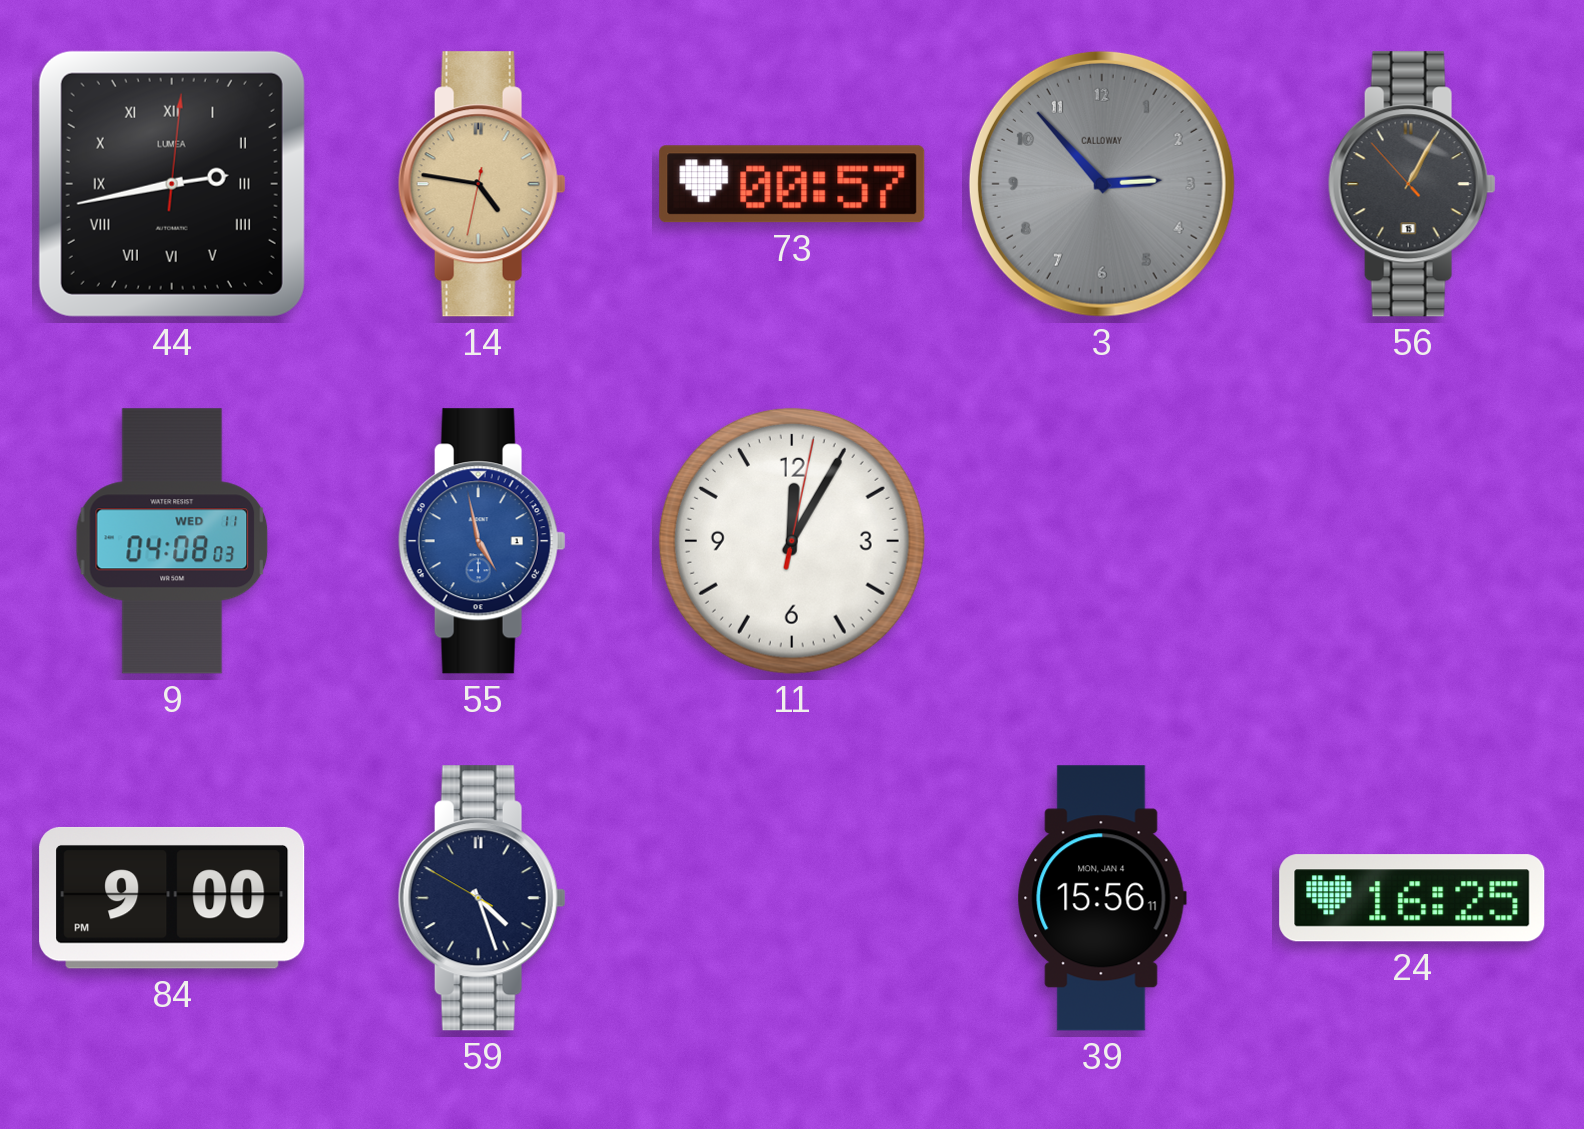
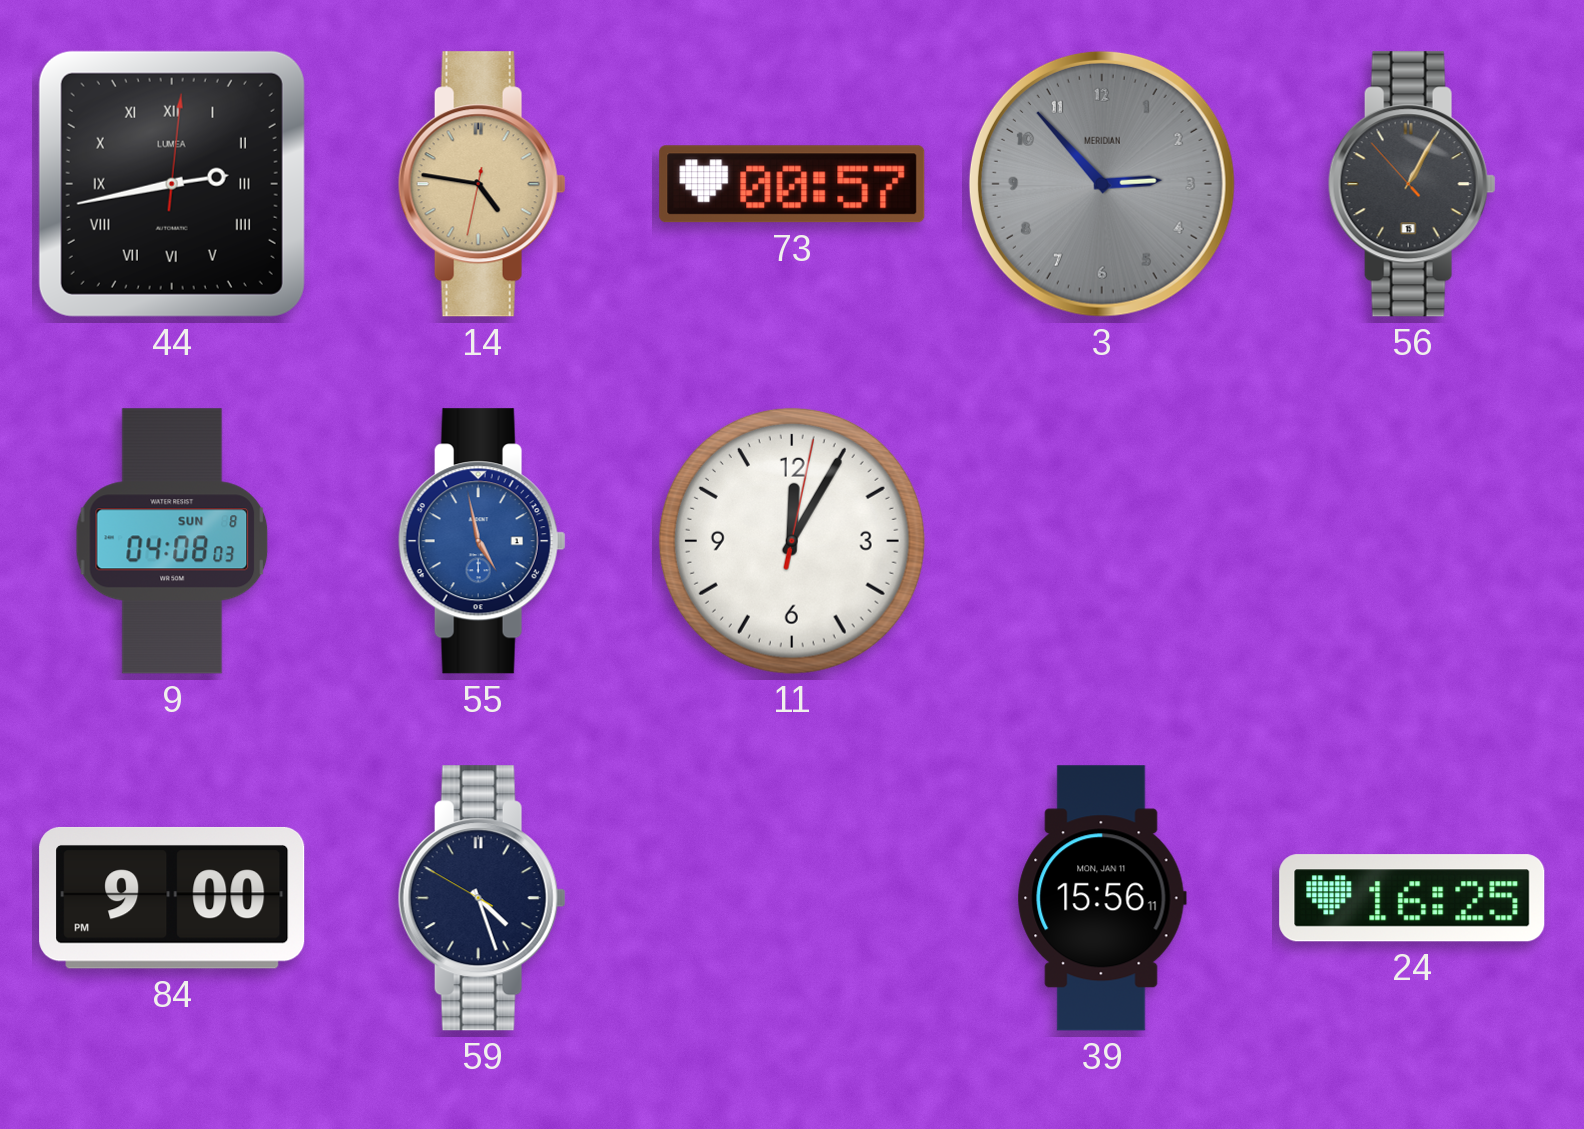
3 brand: CALLOWAY -> MERIDIAN (1102, 184)
9 date: WED 11 -> SUN 8 (172, 541)
39 date: MON, JAN 4 -> MON, JAN 11 (1102, 898)
